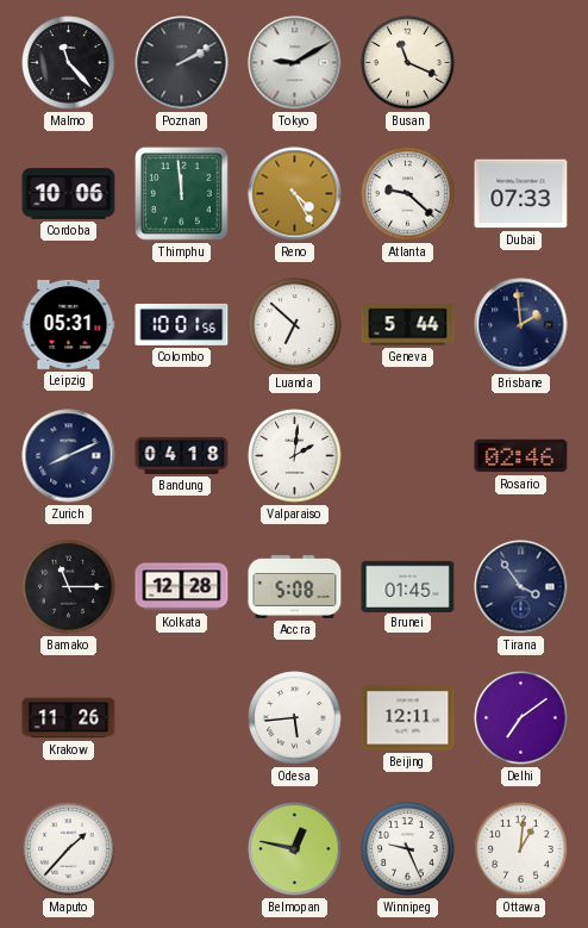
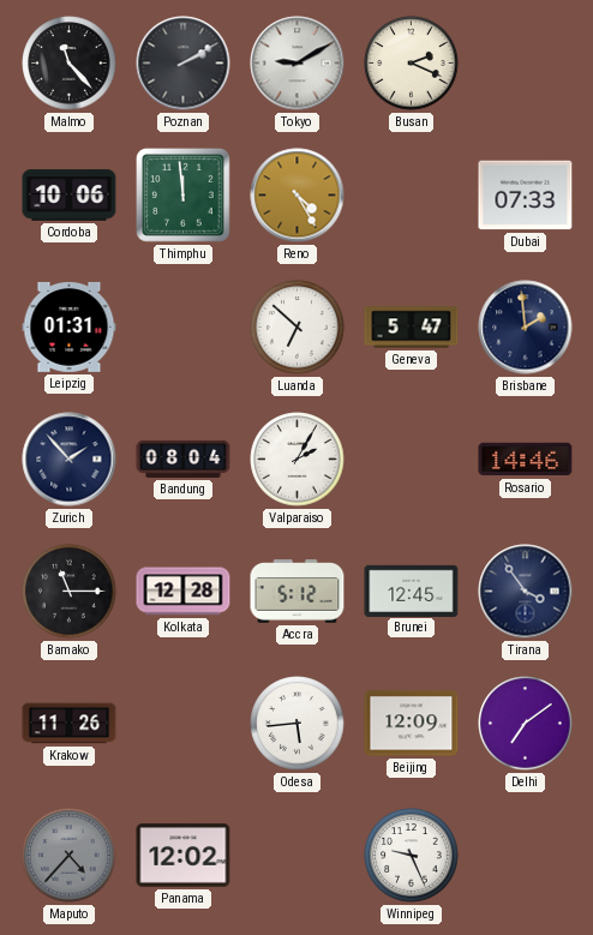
Busan: 11:19 -> 2:19 (412, 64)
Atlanta: 9:22 -> none (408, 194)
Leipzig: 05:31 -> 01:31 (70, 326)
Colombo: 10:01 -> none (182, 324)
Geneva: 5:44 -> 5:47 (412, 328)
Zurich: 8:11 -> 1:53 (70, 460)
Bandung: 04:18 -> 08:04 (184, 458)
Valparaiso: 2:01 -> 2:05 (298, 460)
Rosario: 02:46 -> 14:46 (526, 460)
Accra: 5:08 -> 5:12 (298, 592)
Brunei: 01:45 -> 12:45 (412, 591)
Beijing: 12:11 -> 12:09 (412, 724)
Maputo: 1:37 -> 4:37 (70, 856)
Maputo dial: white -> grey (70, 856)
Panama: none -> 12:02 (184, 856)
Belmopan: 12:47 -> none (295, 849)
Ottawa: 1:01 -> none (521, 849)
